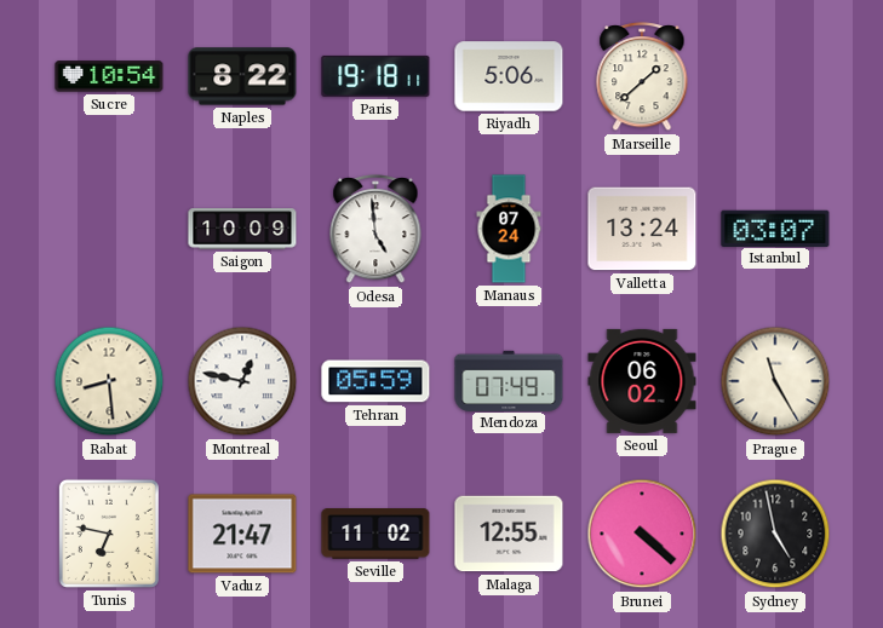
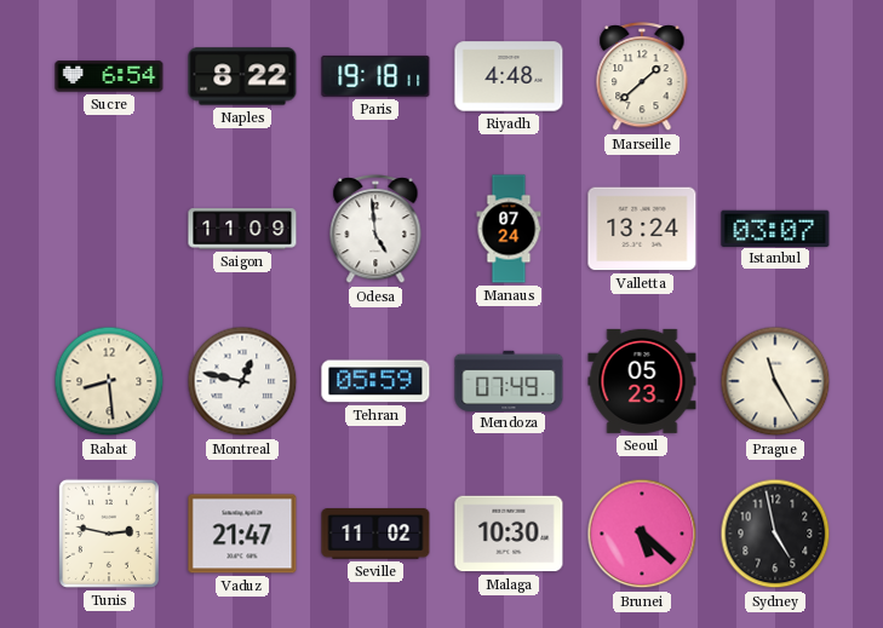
Sucre: 10:54 -> 6:54 (109, 76)
Riyadh: 5:06 -> 4:48 (509, 76)
Saigon: 10:09 -> 11:09 (242, 229)
Seoul: 06:02 -> 05:23 (642, 381)
Tunis: 6:47 -> 2:47 (109, 534)
Malaga: 12:55 -> 10:30 (509, 534)
Brunei: 4:22 -> 5:22 (642, 534)
